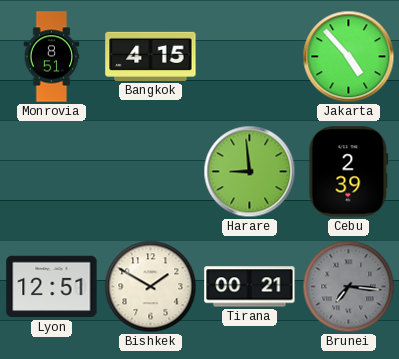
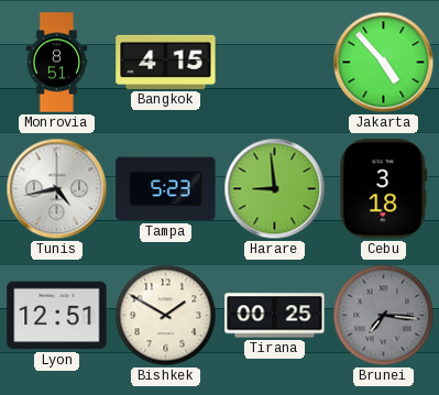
Tunis: none -> 4:43 (57, 189)
Tampa: none -> 5:23 (166, 189)
Cebu: 2:39 -> 3:18 (384, 189)
Tirana: 00:21 -> 00:25 (275, 316)
